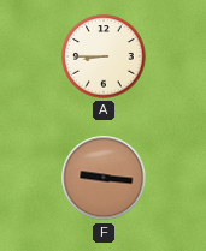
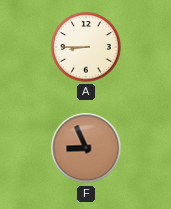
F: 9:16 -> 8:56 (86, 148)
